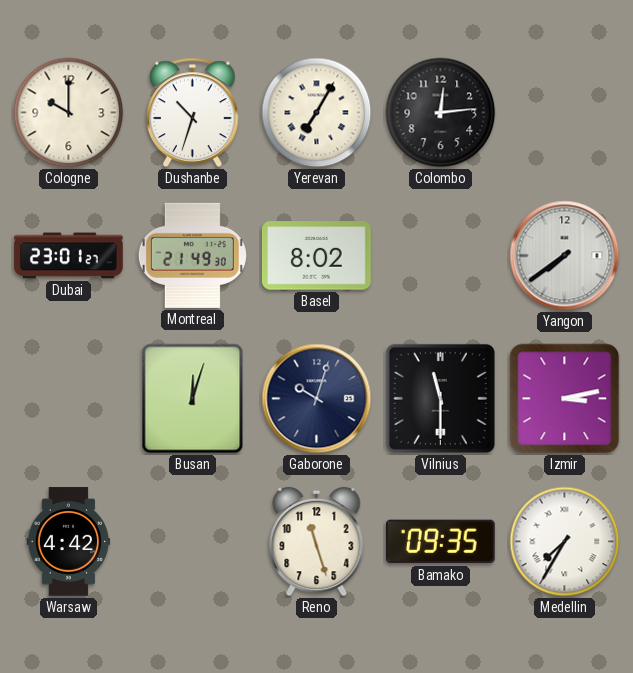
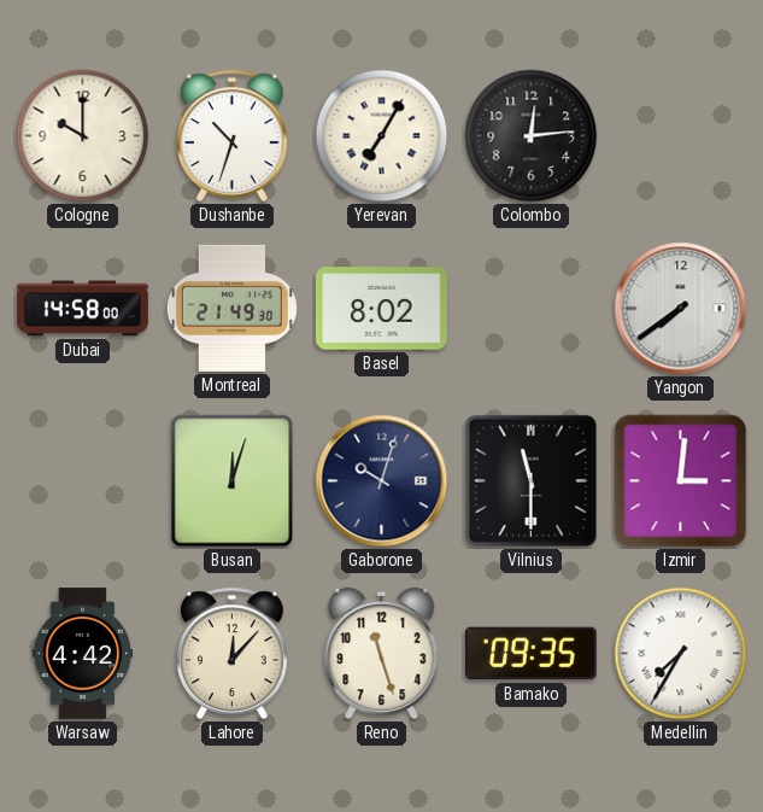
Dubai: 23:01 -> 14:58 (83, 309)
Izmir: 3:13 -> 3:01 (681, 481)
Lahore: none -> 12:07 (233, 653)
